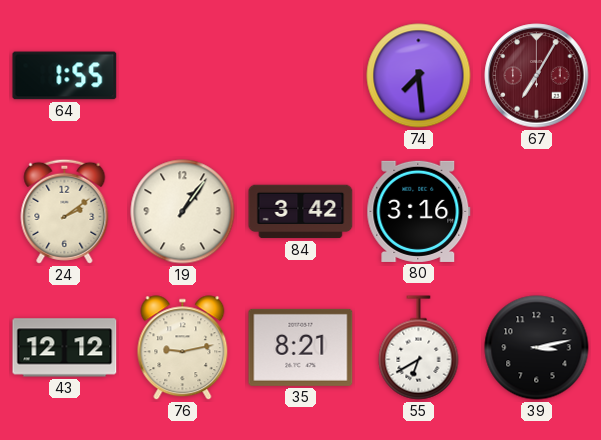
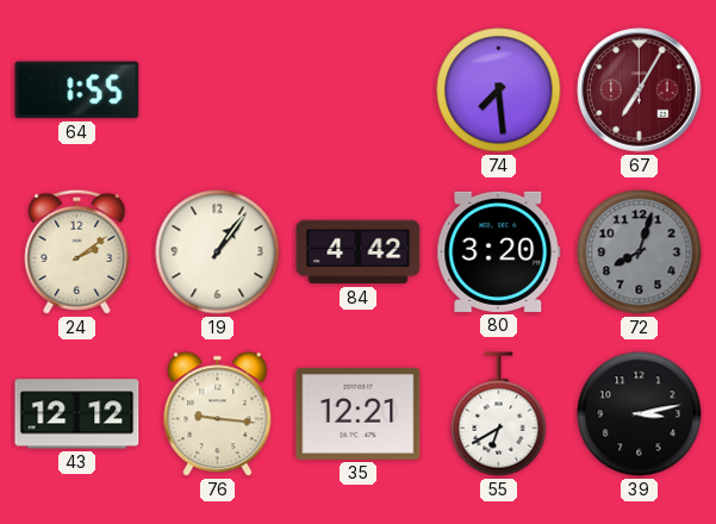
84: 3:42 -> 4:42 (359, 252)
80: 3:16 -> 3:20 (499, 251)
72: none -> 8:03 (640, 252)
76: 9:13 -> 9:16 (218, 414)
35: 8:21 -> 12:21 (359, 413)
